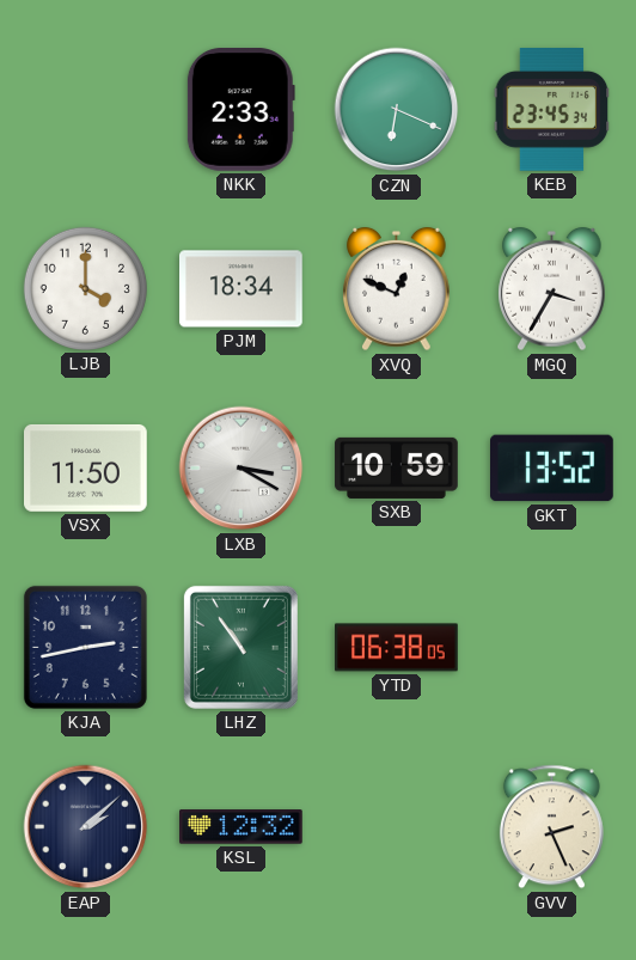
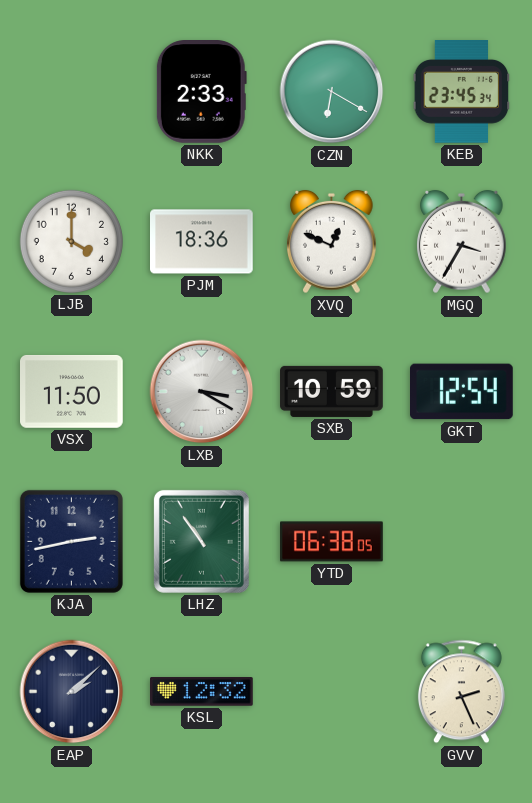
CZN: 6:19 -> 6:20 (332, 92)
PJM: 18:34 -> 18:36 (202, 242)
GKT: 13:52 -> 12:54 (462, 392)
